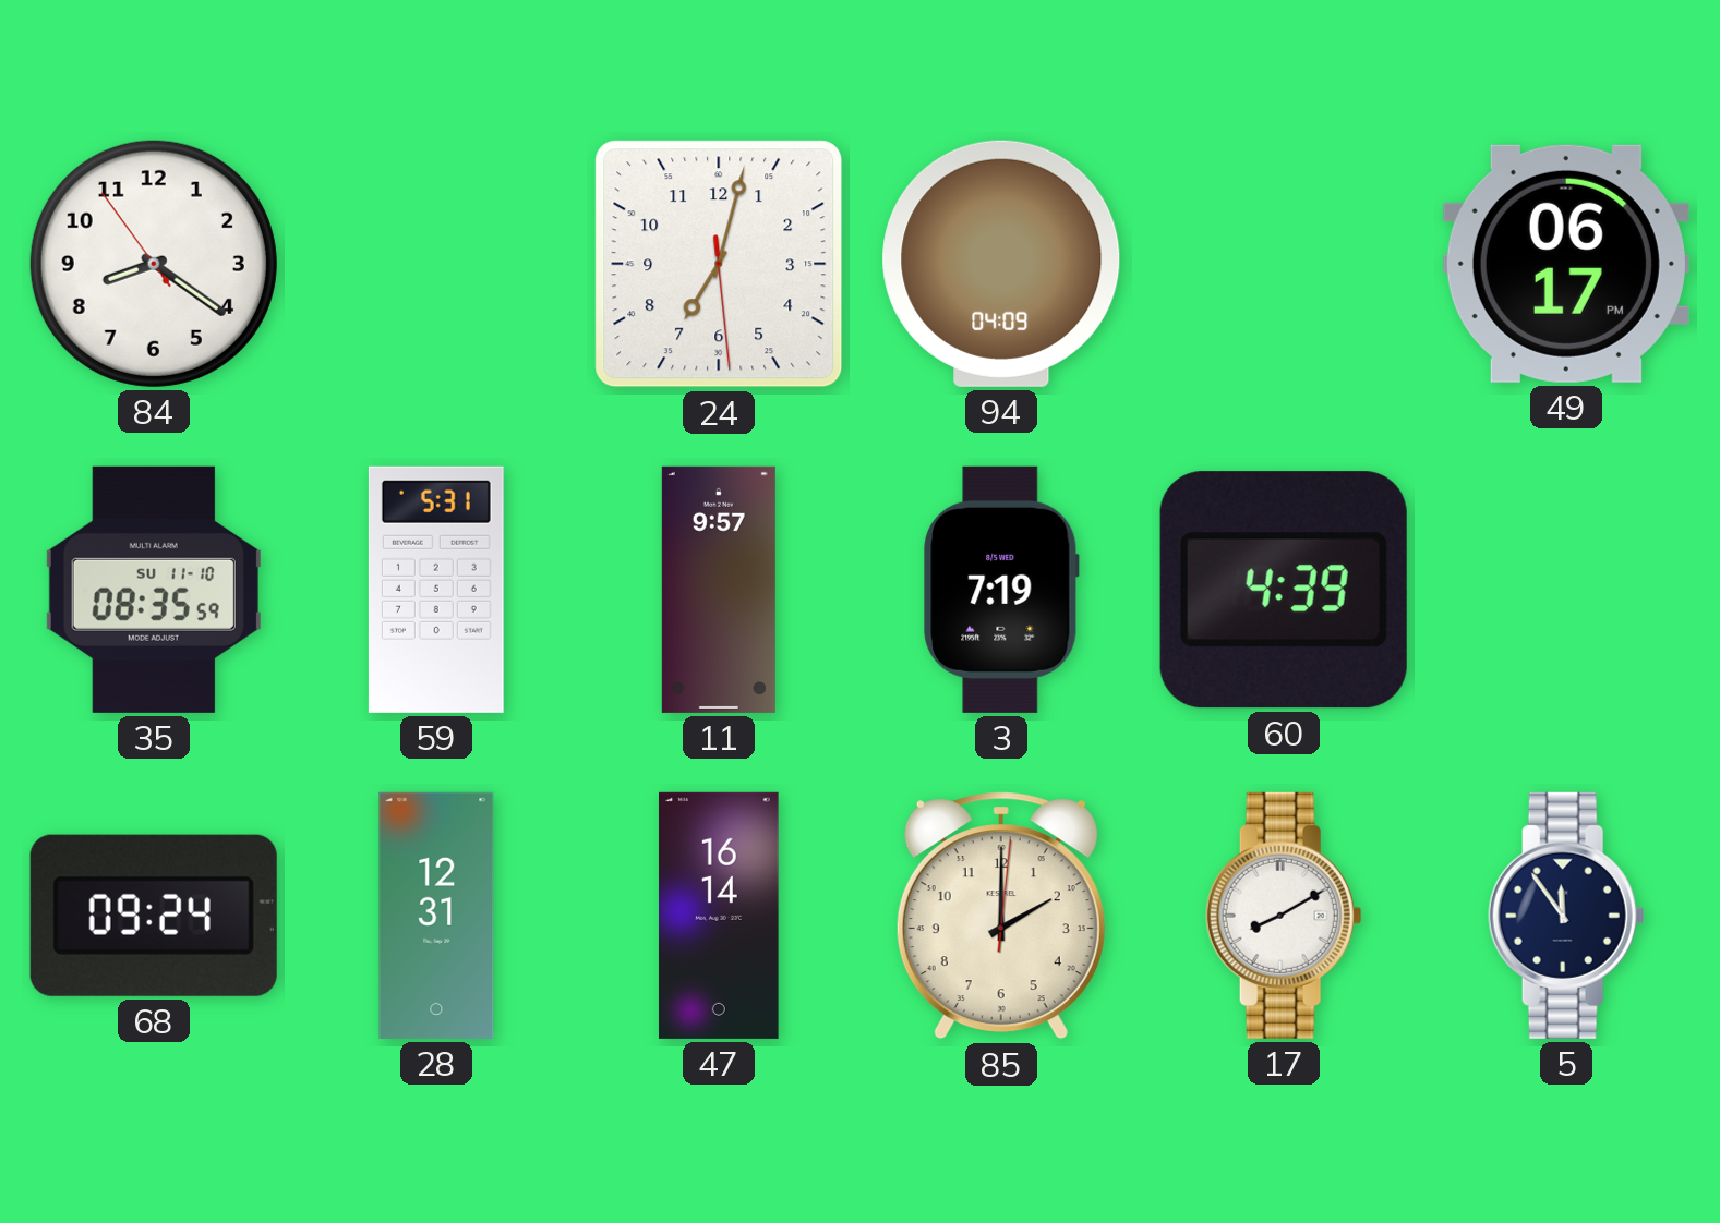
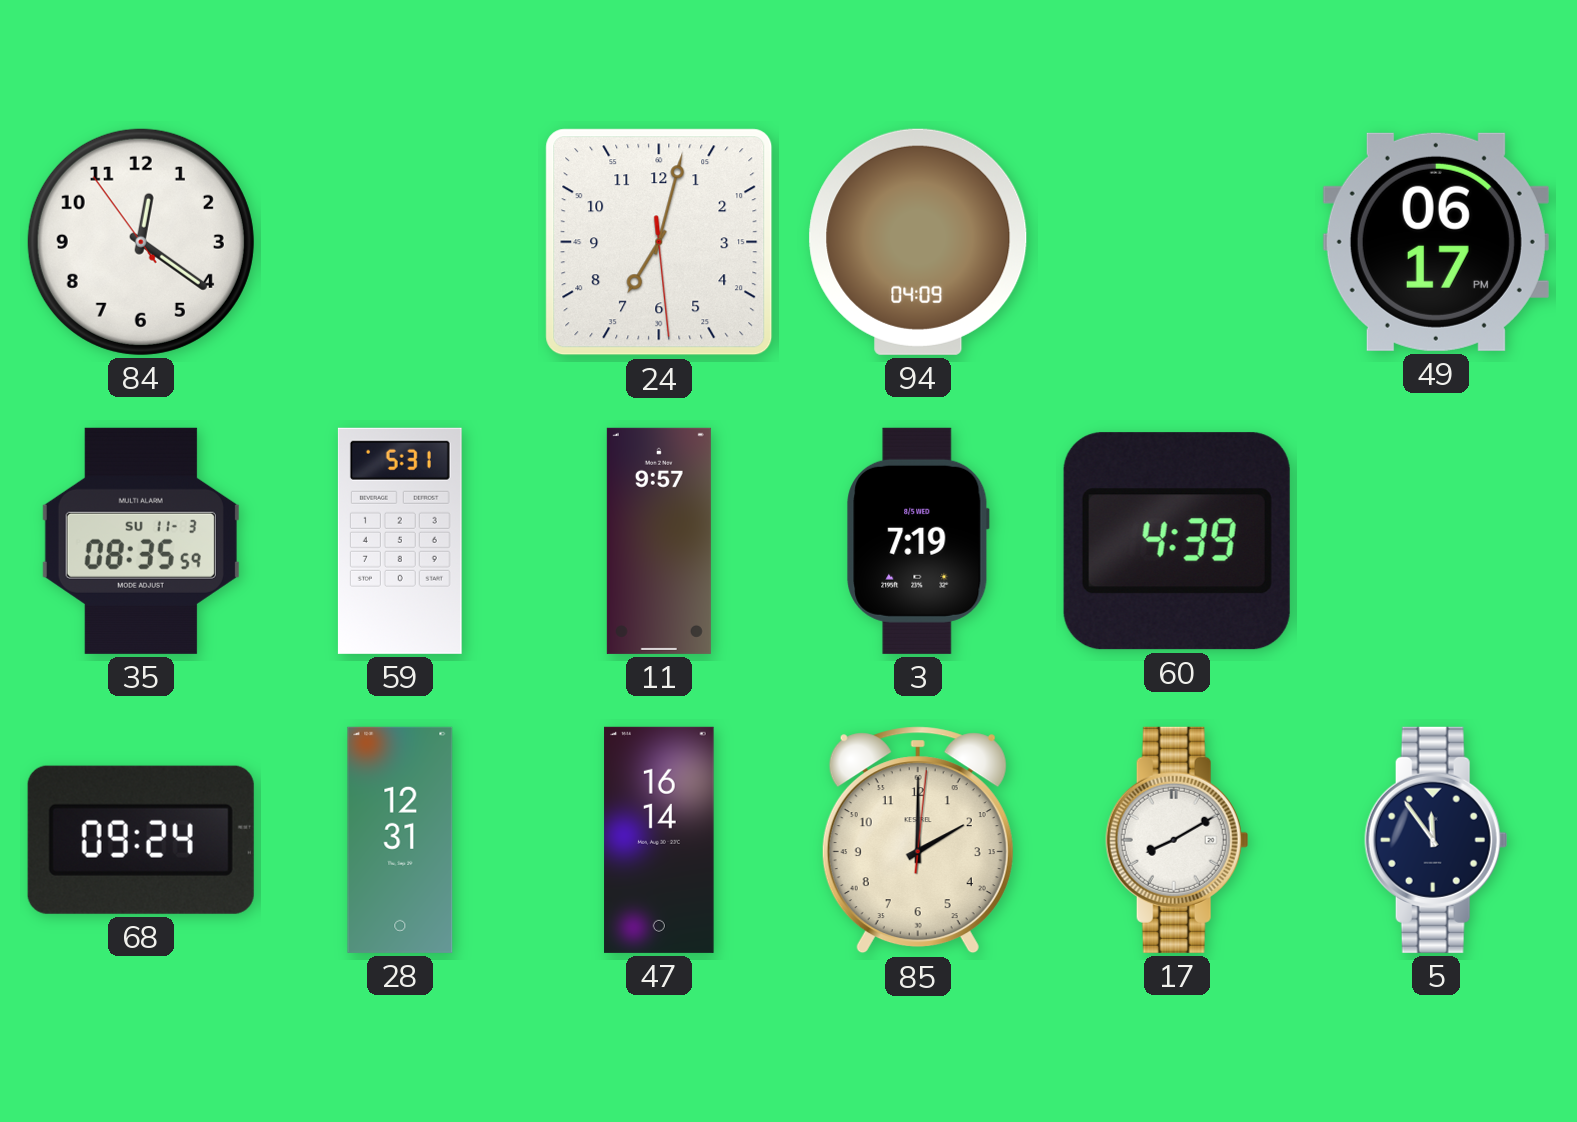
84: 8:20 -> 12:20 (141, 242)
35 date: SU 11-10 -> SU 11-3 (141, 541)
